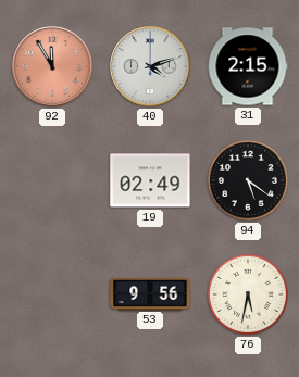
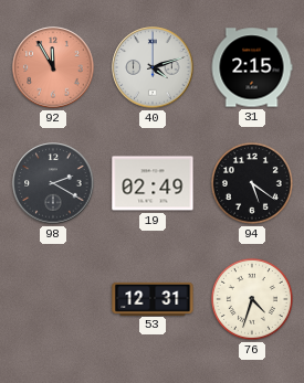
98: none -> 2:20 (53, 183)
53: 9:56 -> 12:31 (153, 298)
76: 5:32 -> 4:33 (252, 299)
